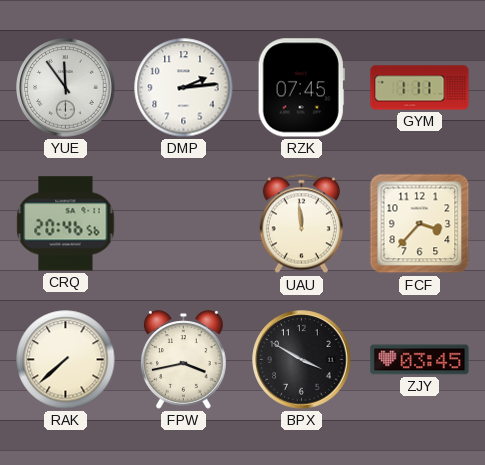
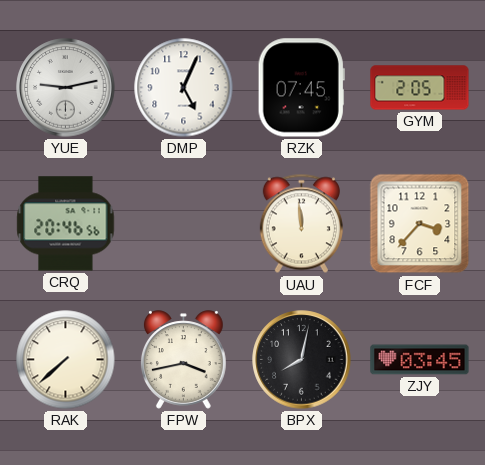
YUE: 11:54 -> 9:13 (66, 88)
DMP: 2:14 -> 5:04 (184, 88)
GYM: 1:11 -> 2:05 (420, 88)
BPX: 3:50 -> 8:02 (302, 360)
